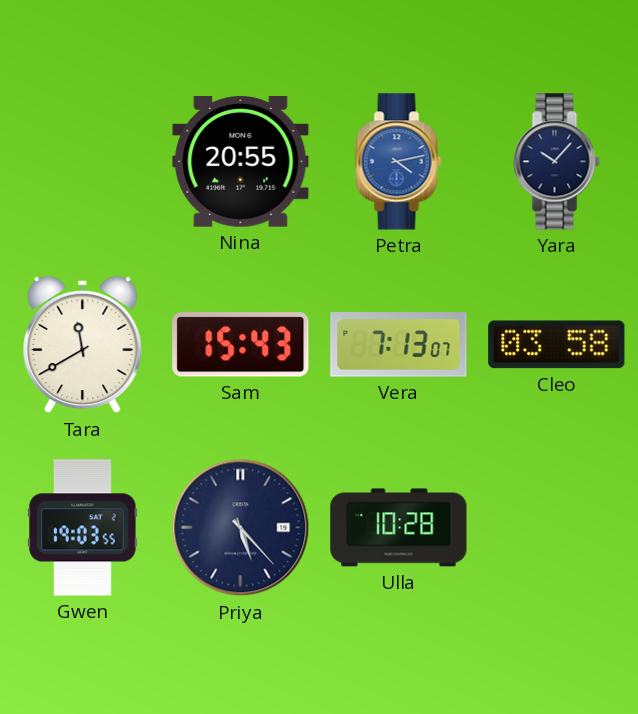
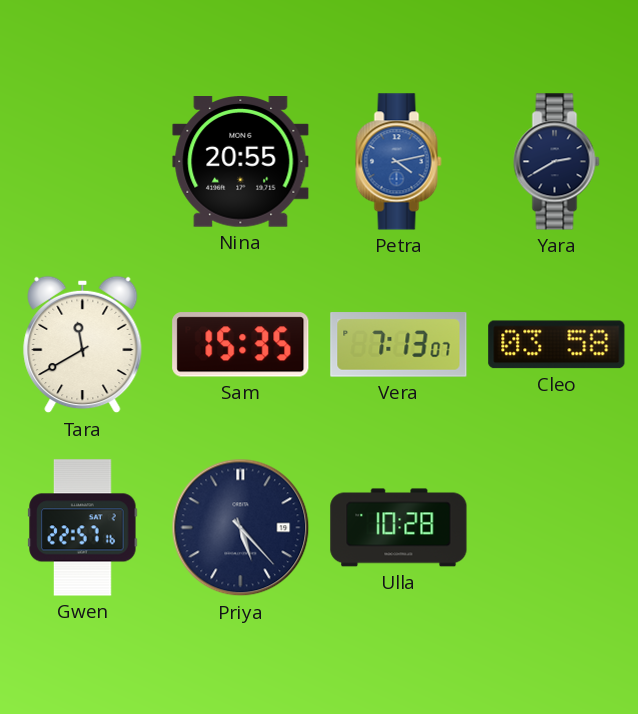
Yara: 10:07 -> 2:40 (557, 162)
Sam: 15:43 -> 15:35 (241, 345)
Gwen: 19:03 -> 22:57 (83, 528)
